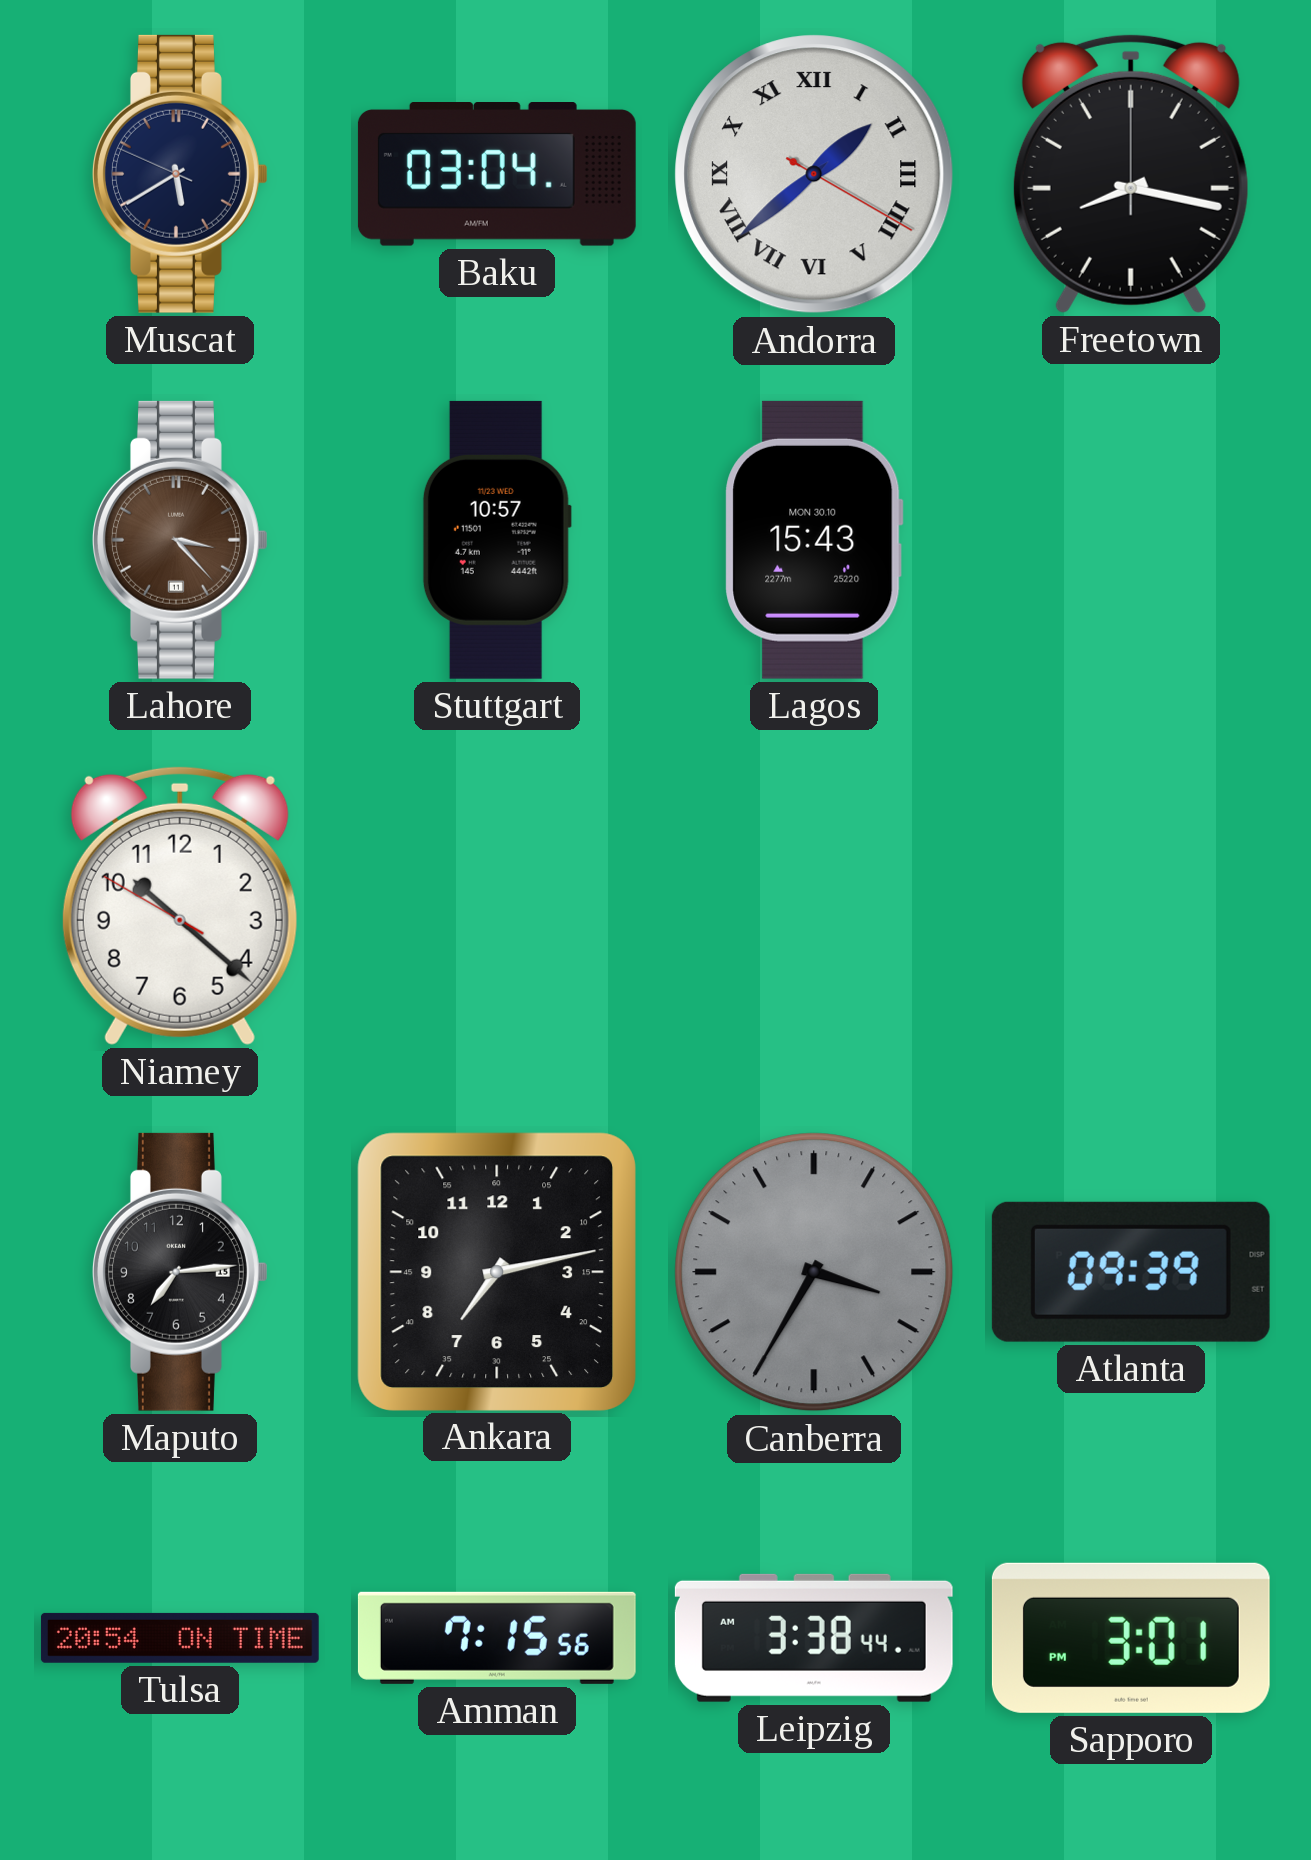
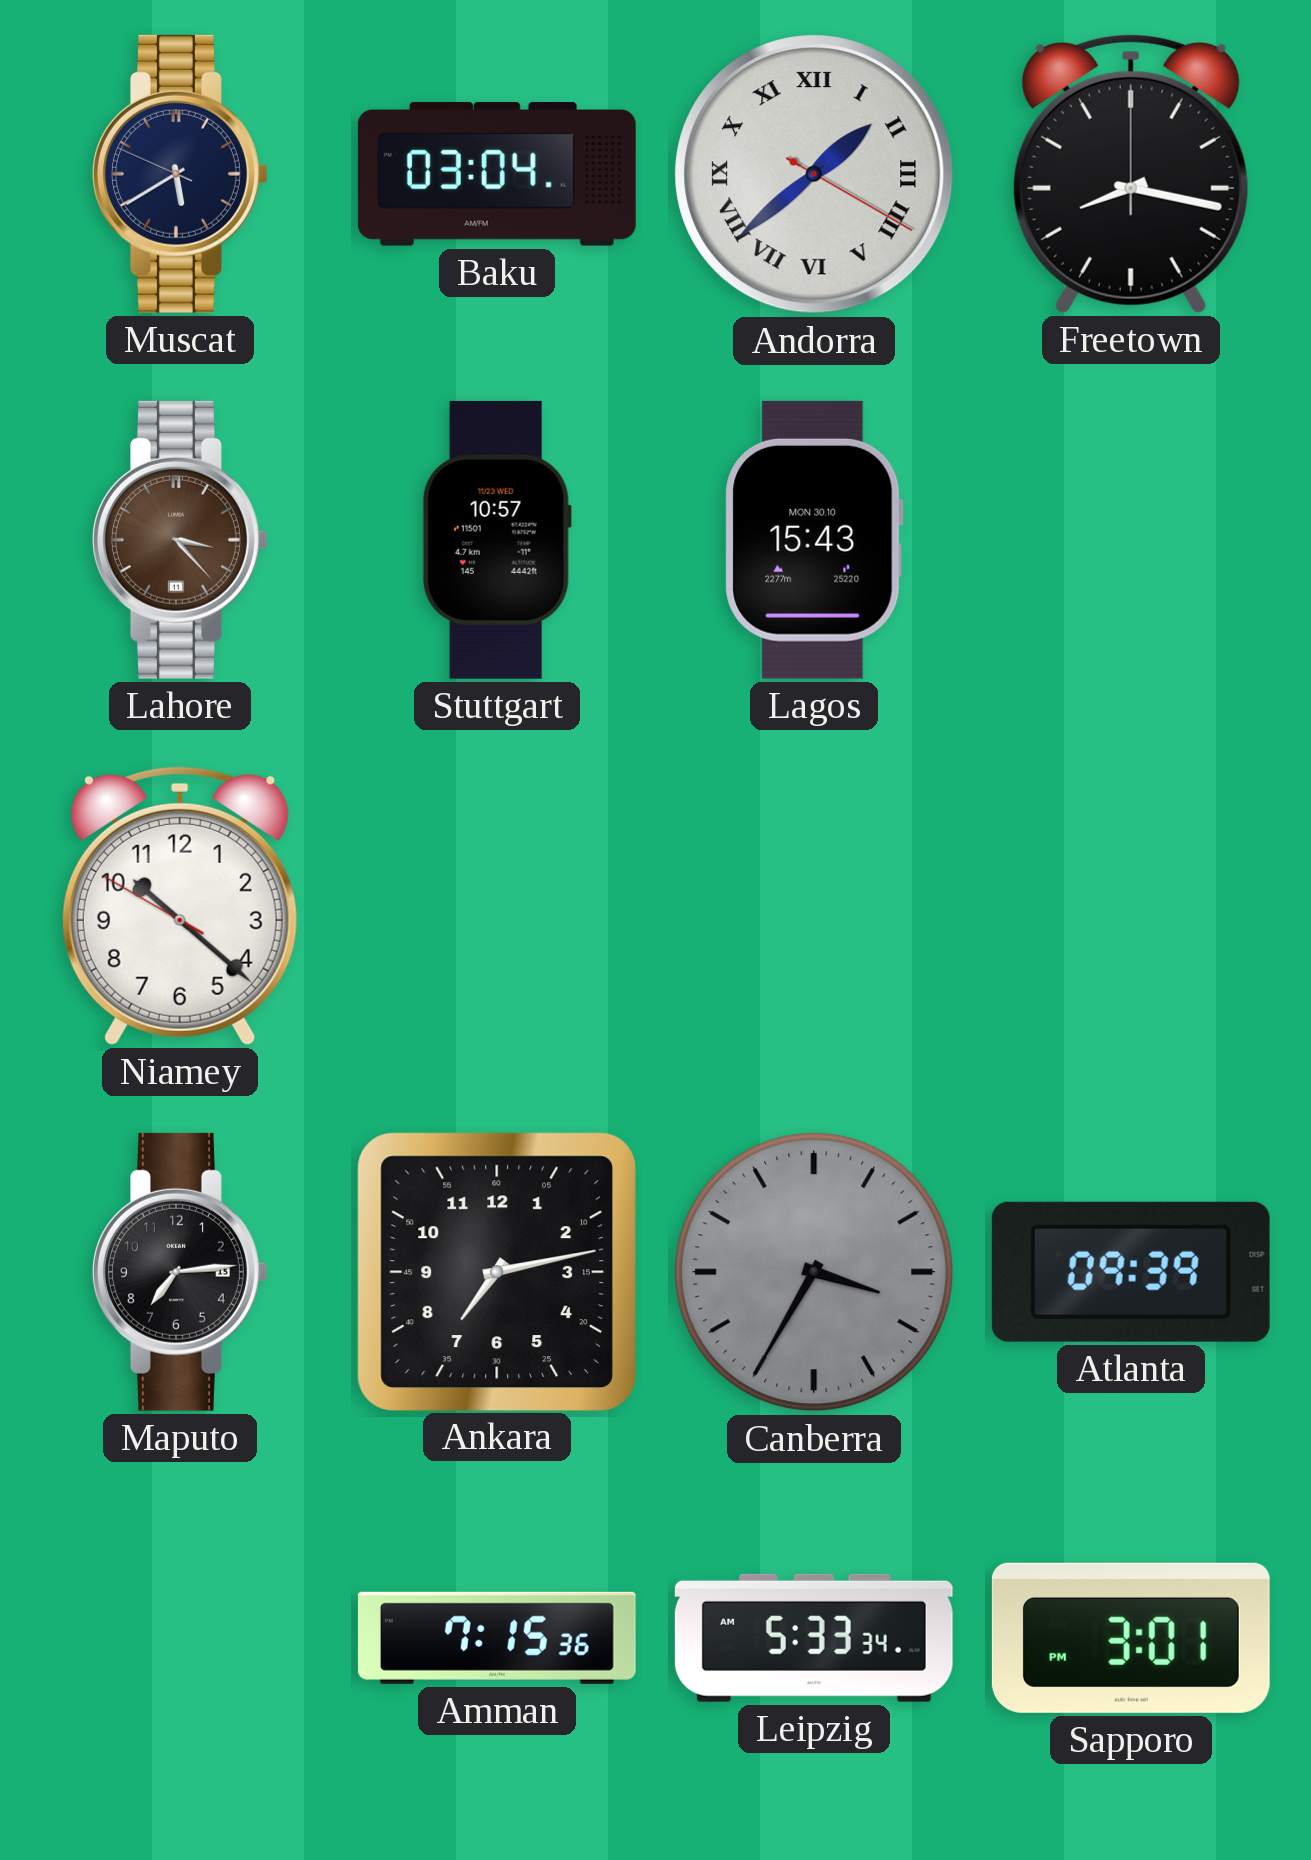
Tulsa: 20:54 -> none (180, 1638)
Amman: 7:15:56 -> 7:15:36 (497, 1638)
Leipzig: 3:38 -> 5:33 (814, 1638)
